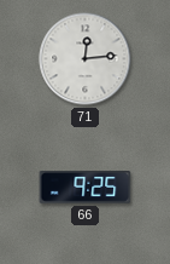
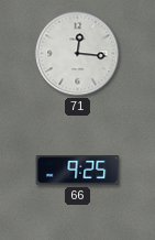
71: 12:14 -> 12:16 (78, 54)
